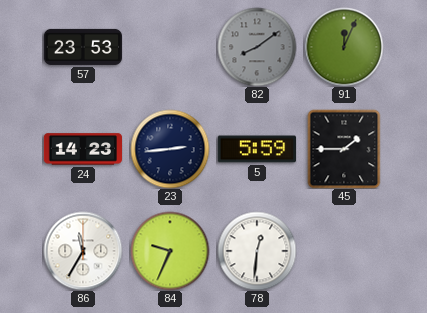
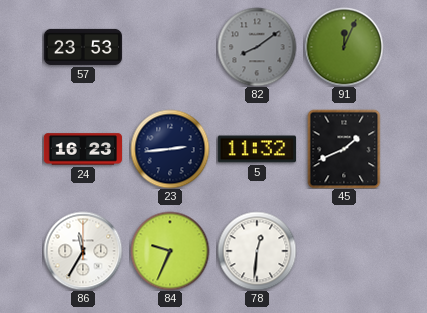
24: 14:23 -> 16:23 (82, 149)
5: 5:59 -> 11:32 (256, 149)
45: 1:45 -> 1:41 (344, 149)
